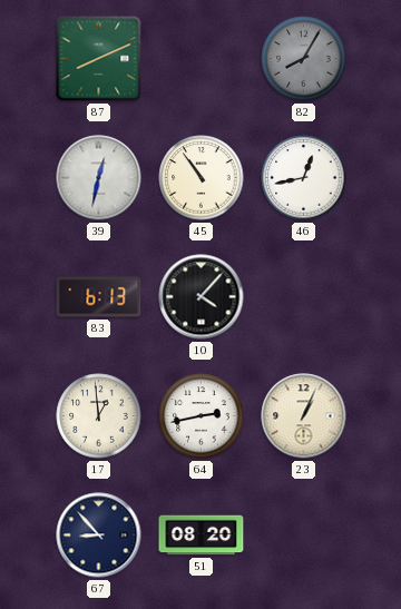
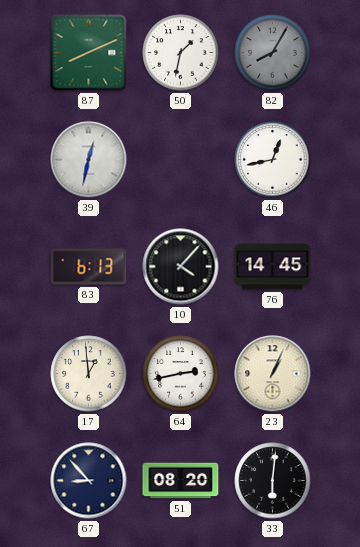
50: none -> 1:32 (181, 53)
45: 10:54 -> none (202, 178)
76: none -> 14:45 (273, 267)
33: none -> 6:01 (273, 481)
